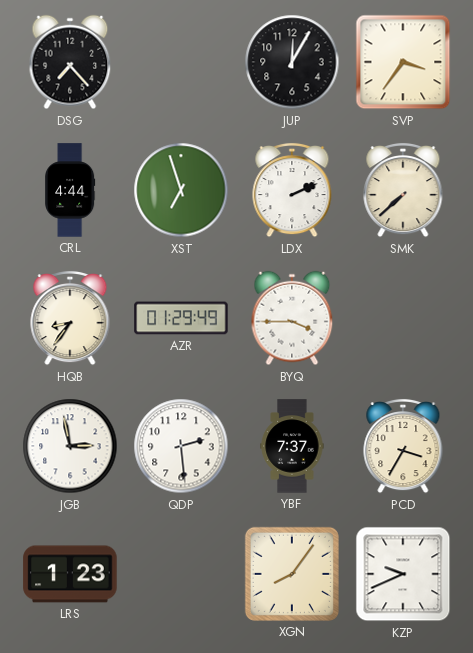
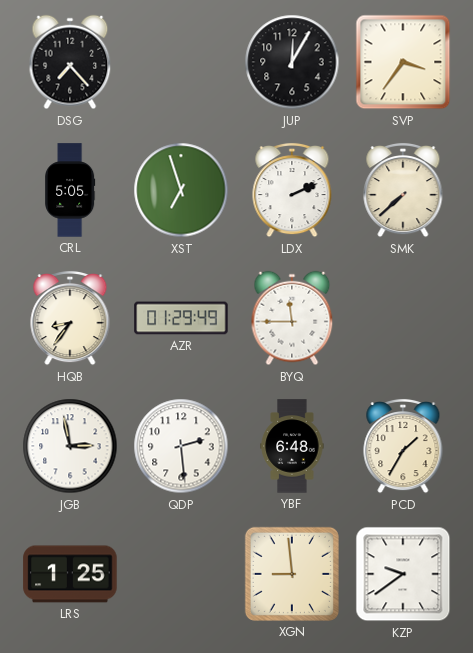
CRL: 4:44 -> 5:05 (70, 190)
BYQ: 3:45 -> 11:45 (292, 318)
YBF: 7:37 -> 6:48 (292, 446)
PCD: 3:35 -> 1:35 (403, 446)
LRS: 1:23 -> 1:25 (70, 574)
XGN: 8:06 -> 8:59 (292, 574)
KZP: 9:41 -> 9:39 (403, 574)
